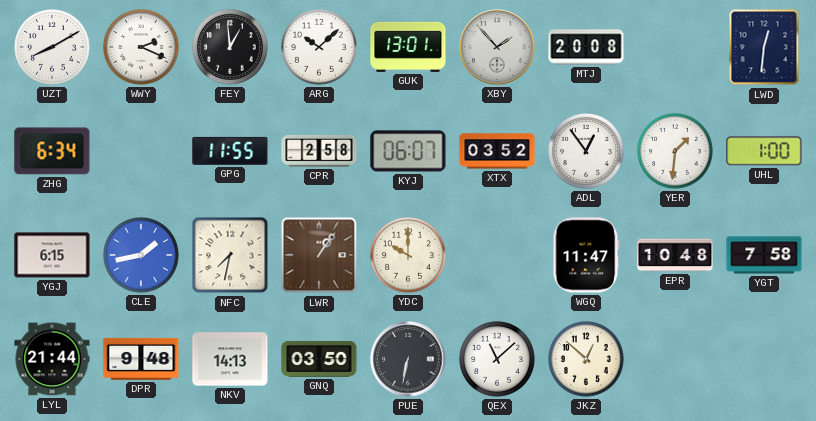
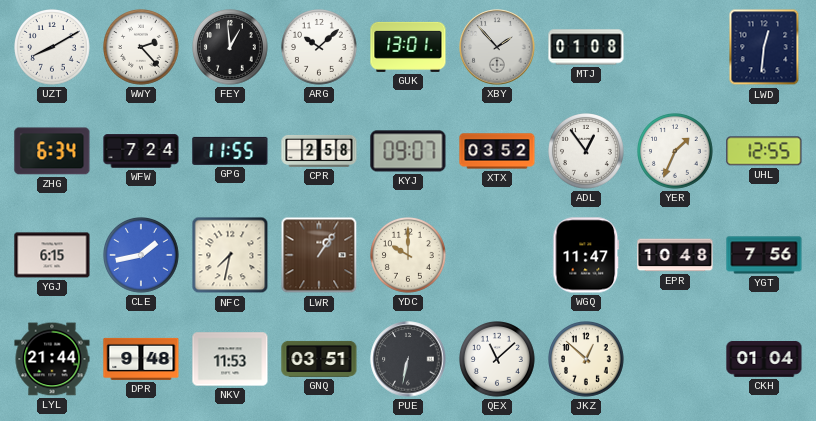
WWY: 2:19 -> 2:23 (142, 48)
MTJ: 20:08 -> 01:08 (586, 47)
WFW: none -> 7:24 (141, 151)
KYJ: 06:07 -> 09:07 (408, 151)
YER: 1:31 -> 1:34 (676, 152)
UHL: 1:00 -> 12:55 (764, 151)
YGT: 7:58 -> 7:56 (764, 255)
NKV: 14:13 -> 11:53 (230, 359)
GNQ: 03:50 -> 03:51 (319, 359)
CKH: none -> 01:04 (764, 360)
